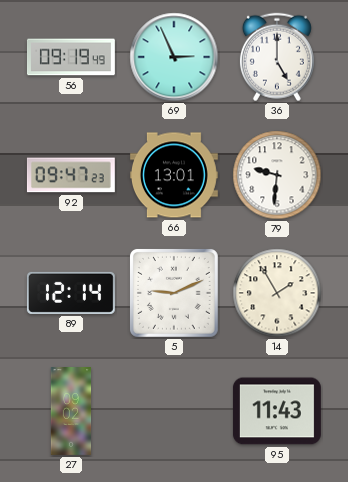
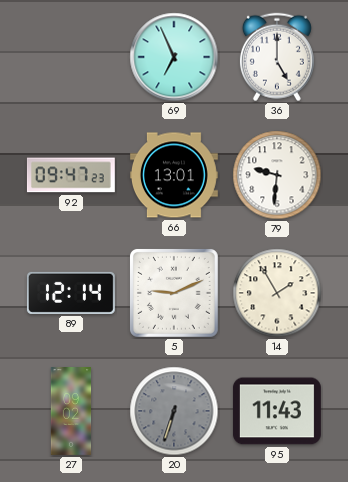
56: 09:19 -> none (71, 57)
69: 2:56 -> 6:56 (174, 57)
20: none -> 6:33 (174, 411)
